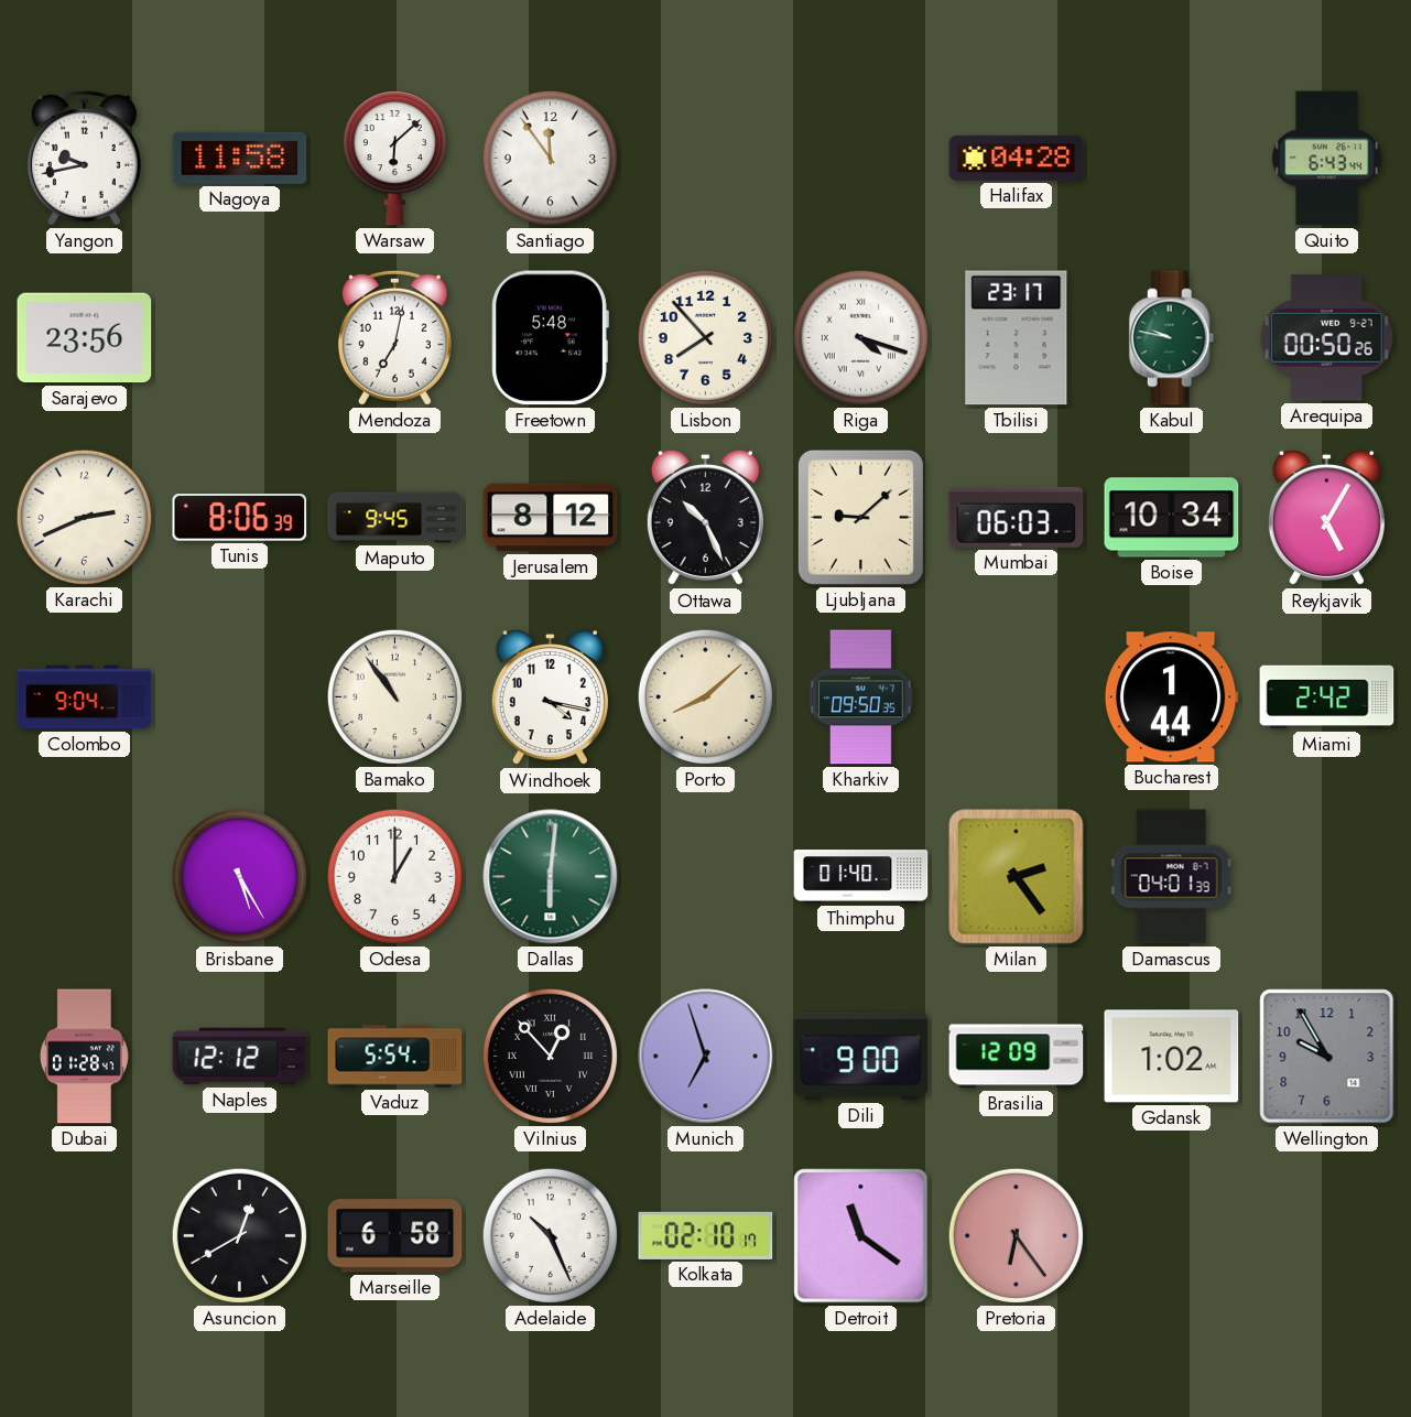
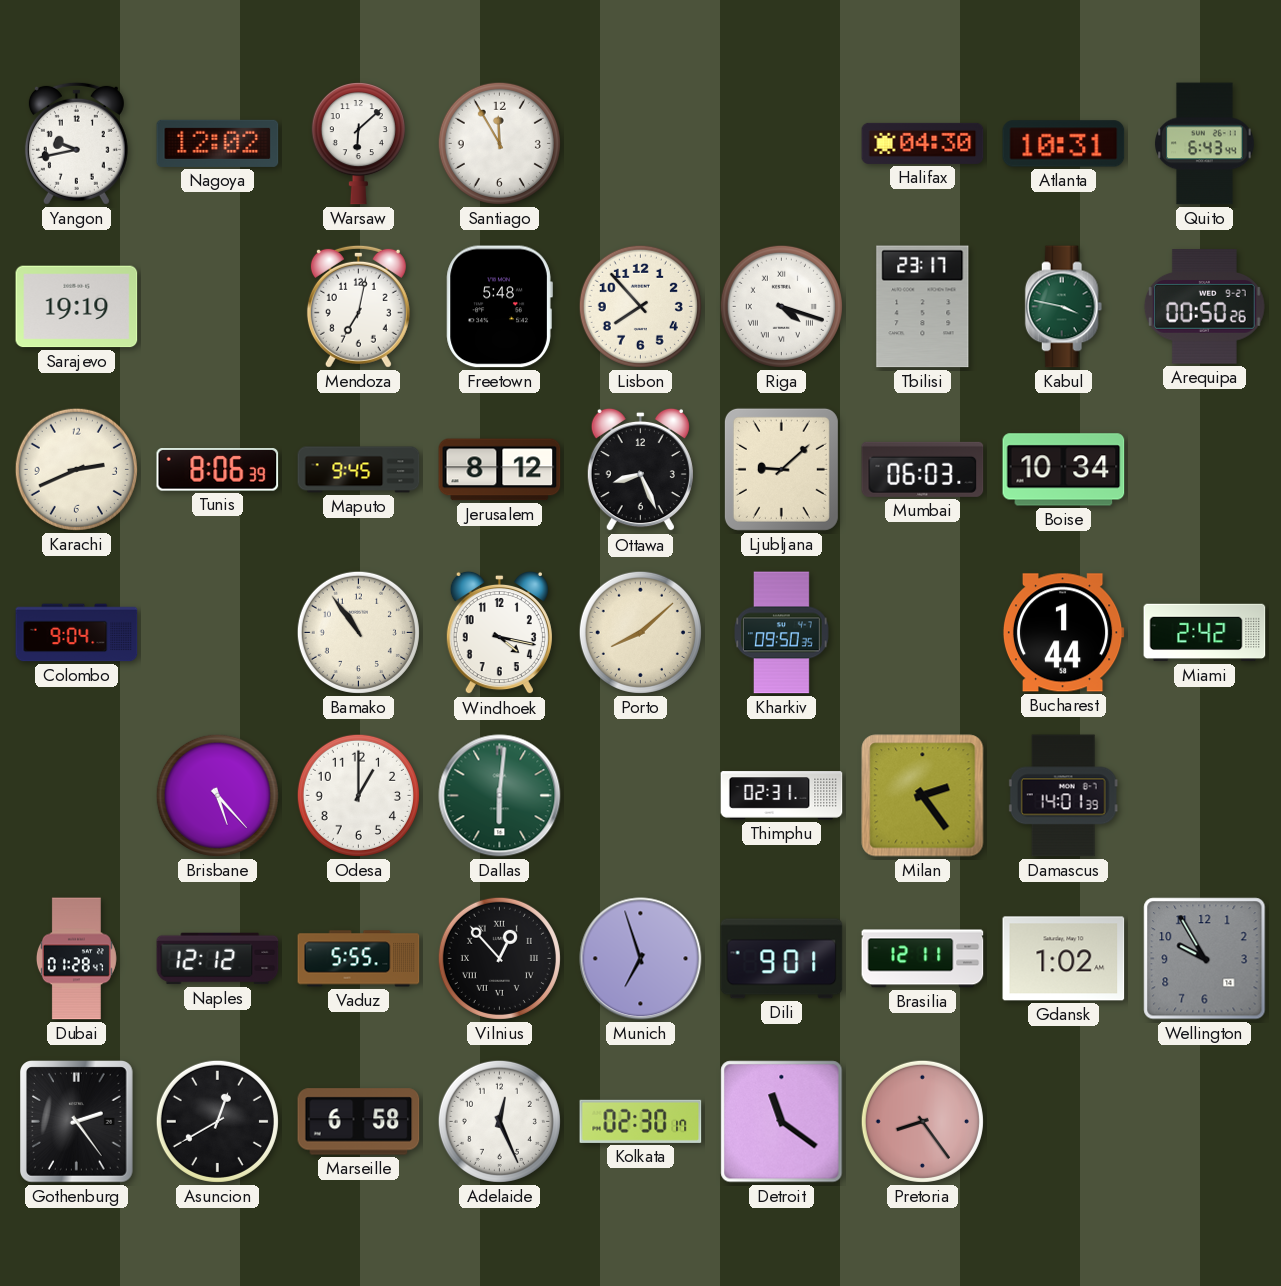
Nagoya: 11:58 -> 12:02 (218, 143)
Santiago: 11:54 -> 11:55 (499, 143)
Halifax: 04:28 -> 04:30 (923, 143)
Atlanta: none -> 10:31 (1064, 144)
Sarajevo: 23:56 -> 19:19 (77, 307)
Kabul: 9:47 -> 3:47 (1064, 307)
Ottawa: 10:26 -> 8:26 (640, 470)
Reykjavik: 5:05 -> none (1326, 518)
Brisbane: 5:25 -> 5:23 (217, 795)
Thimphu: 01:40 -> 02:31 (782, 796)
Damascus: 04:01 -> 14:01 (1063, 796)
Vaduz: 5:54 -> 5:55 (359, 959)
Dili: 9:00 -> 9:01 (782, 959)
Brasilia: 12:09 -> 12:11 (923, 959)
Gothenburg: none -> 2:24 (77, 1122)
Adelaide: 10:26 -> 12:26 (499, 1121)
Kolkata: 02:10 -> 02:30 (641, 1121)
Pretoria: 6:24 -> 8:24 (922, 1121)
